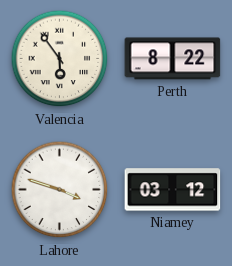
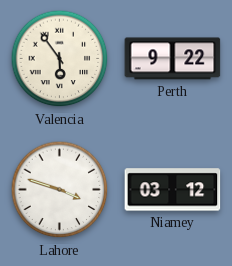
Perth: 8:22 -> 9:22 (173, 59)
